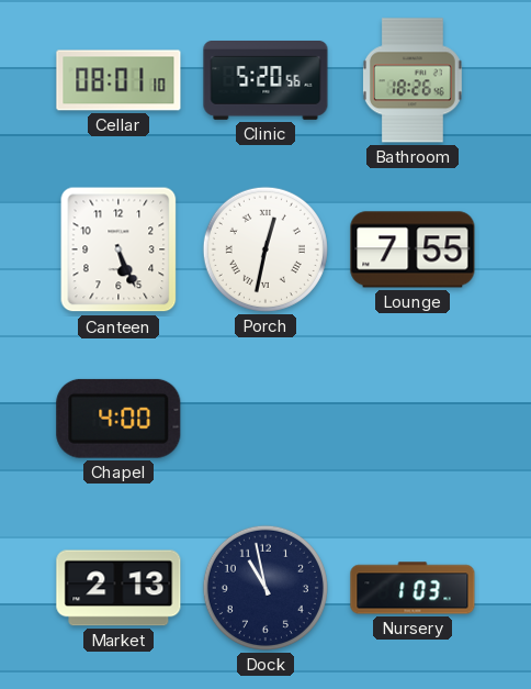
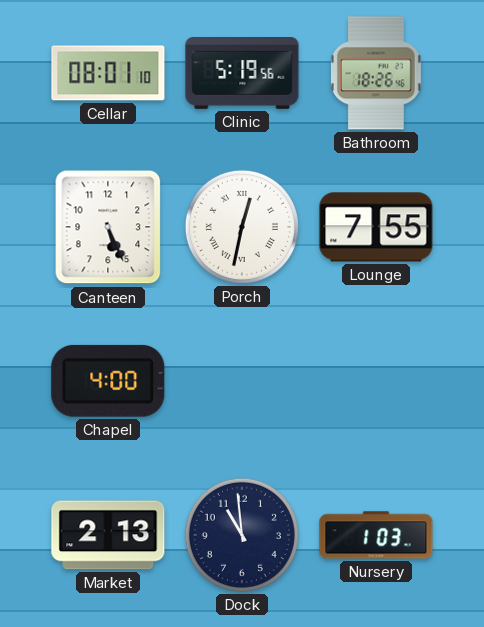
Clinic: 5:20 -> 5:19 (242, 74)
Dock: 10:58 -> 10:59 (242, 535)
